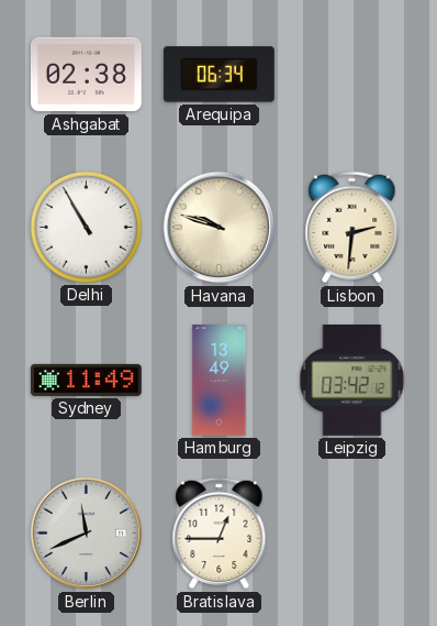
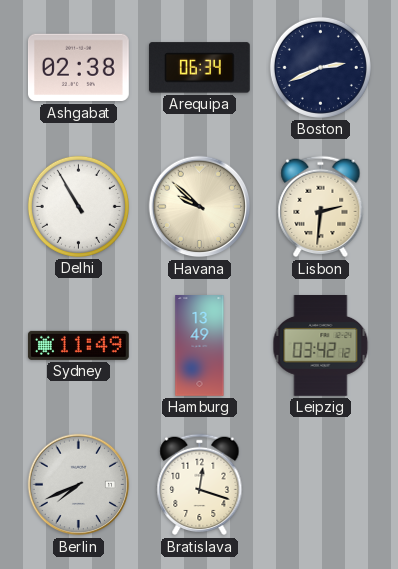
Boston: none -> 2:41 (320, 67)
Havana: 9:48 -> 9:52 (200, 207)
Berlin: 11:41 -> 7:41 (79, 485)
Bratislava: 12:45 -> 12:18 (200, 485)
